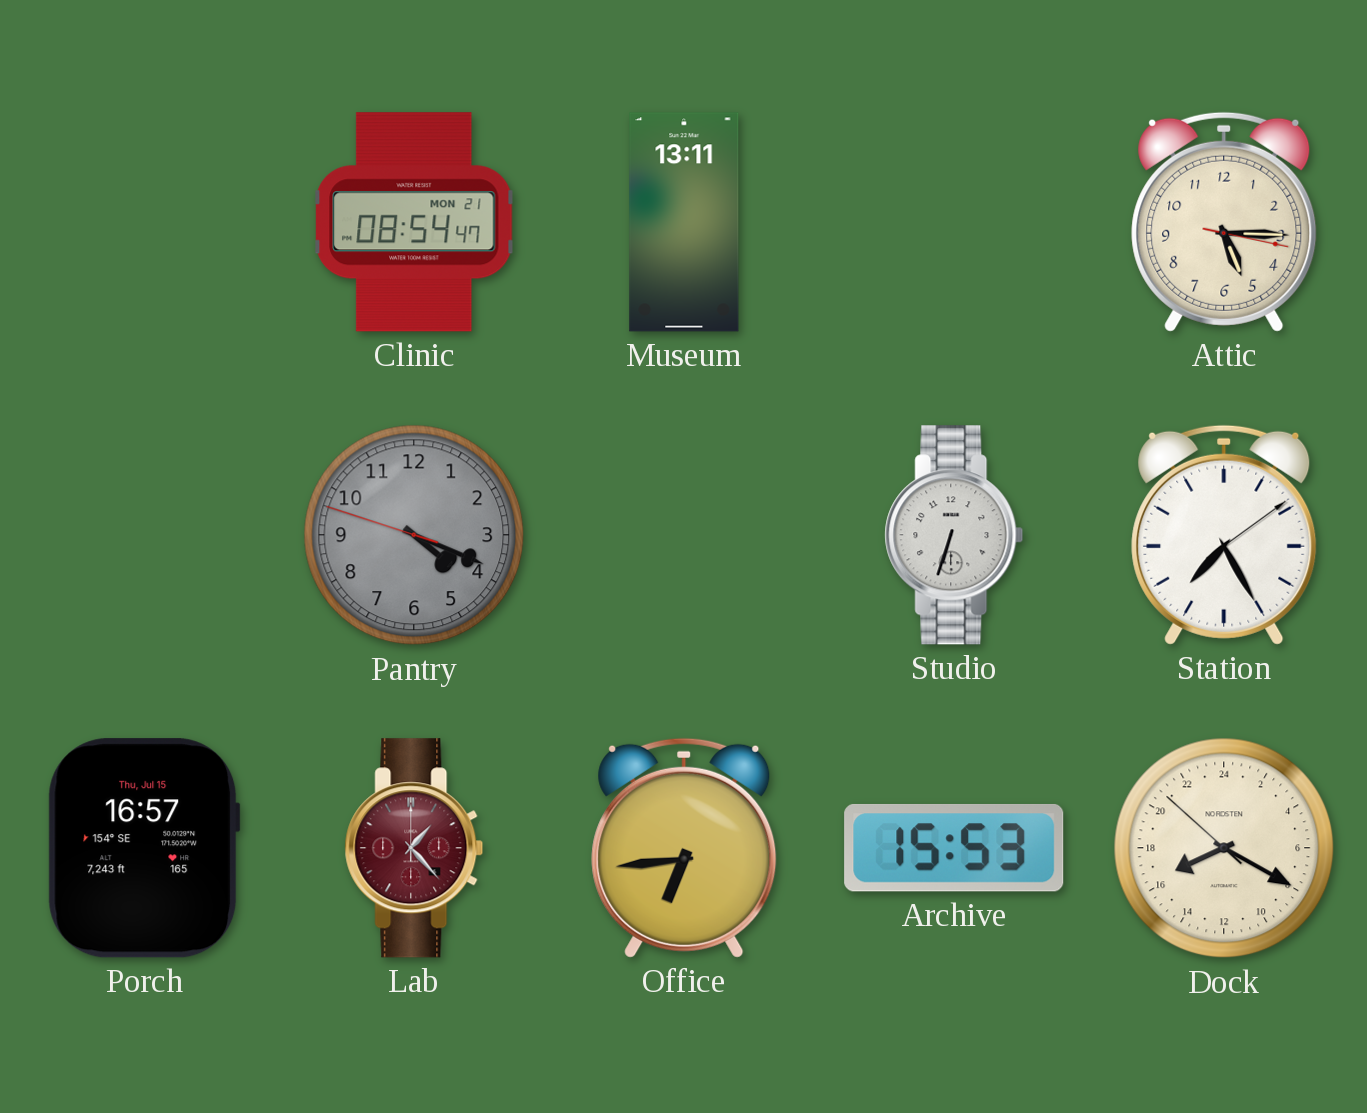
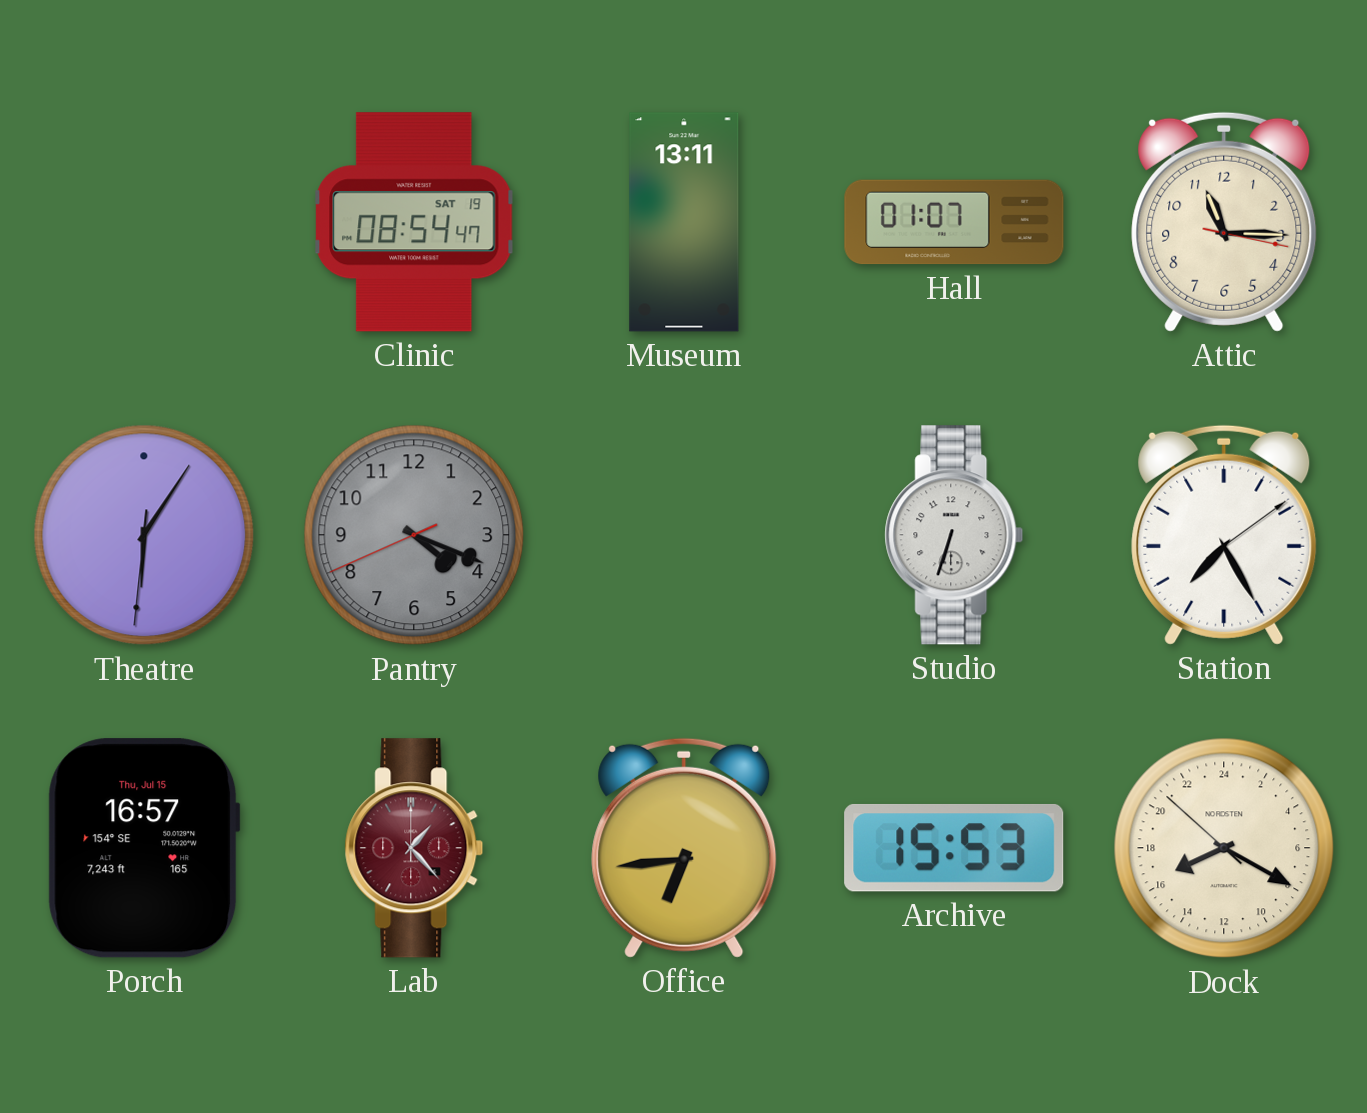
Clinic date: MON 21 -> SAT 19 (414, 222)
Hall: none -> 01:07 (954, 222)
Attic: 5:15 -> 11:15 (1224, 222)
Theatre: none -> 6:05 (144, 535)
Pantry: 4:18:48 -> 4:18:41 (414, 535)
